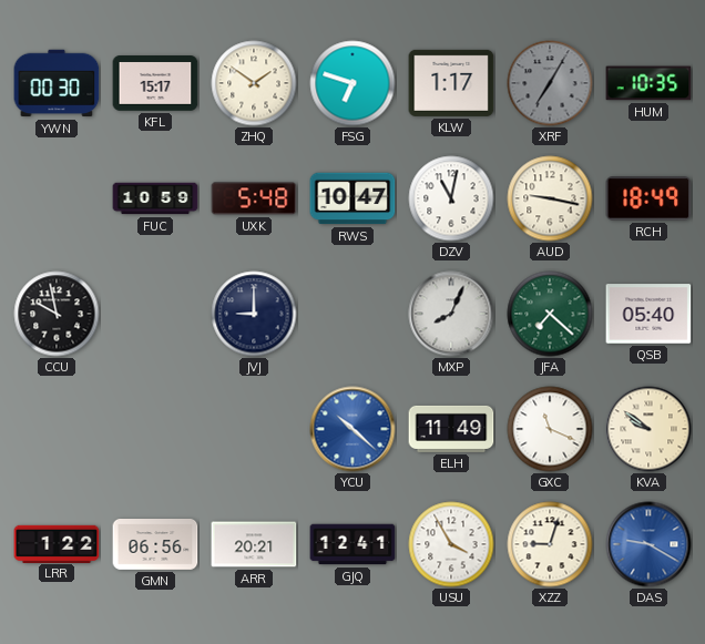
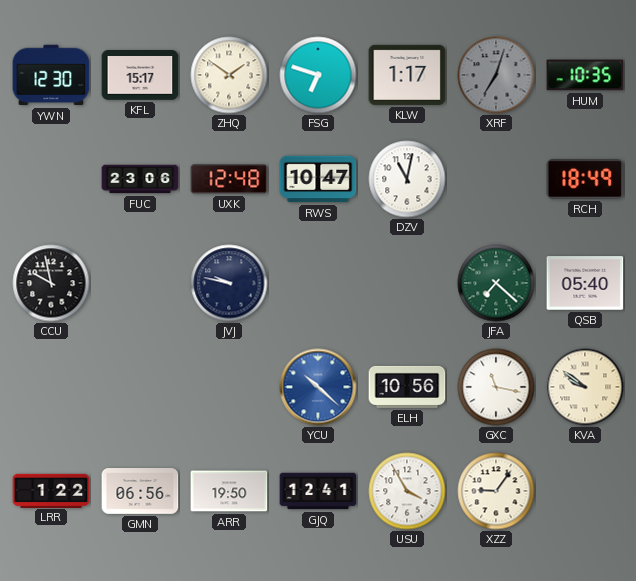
YWN: 00:30 -> 12:30 (51, 75)
XRF: 7:05 -> 7:03 (496, 75)
FUC: 10:59 -> 23:06 (140, 179)
UXK: 5:48 -> 12:48 (229, 179)
AUD: 9:17 -> none (550, 198)
JVJ: 9:00 -> 9:47 (229, 283)
MXP: 8:04 -> none (451, 314)
ELH: 11:49 -> 10:56 (407, 387)
GXC: 11:19 -> 11:17 (496, 387)
ARR: 20:21 -> 19:50 (229, 491)
XZZ: 9:03 -> 9:06 (496, 491)
DAS: 9:20 -> none (648, 544)
